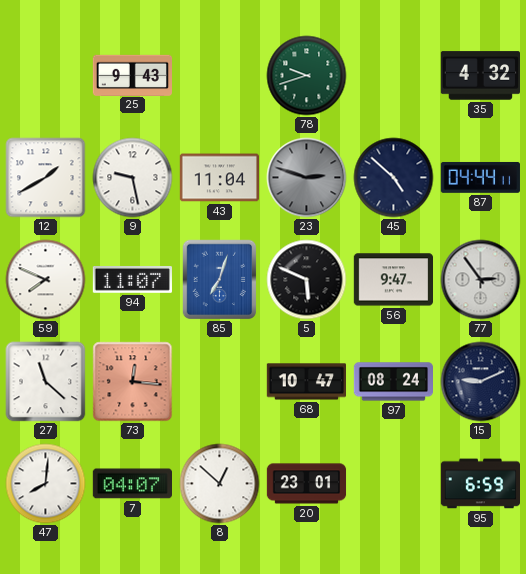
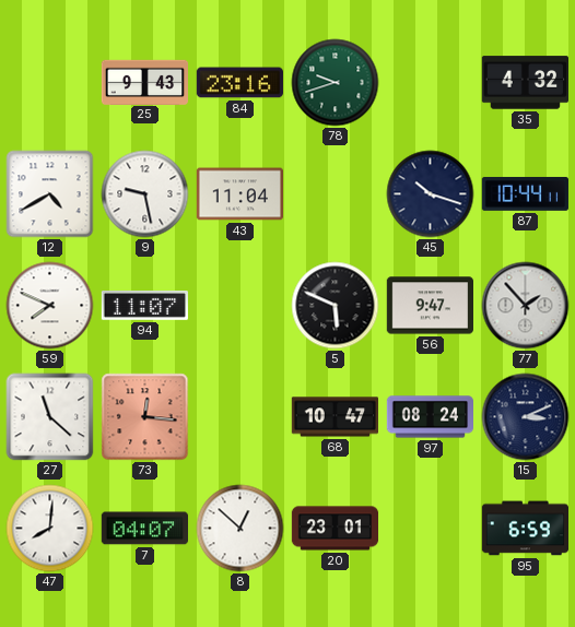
84: none -> 23:16 (239, 83)
12: 1:40 -> 4:40 (50, 194)
23: 2:48 -> none (307, 178)
45: 4:52 -> 10:18 (431, 194)
87: 04:44 -> 10:44 (525, 193)
85: 7:03 -> none (220, 280)
77: 2:54 -> 1:53 (526, 306)
15: 9:11 -> 3:11 (526, 417)
